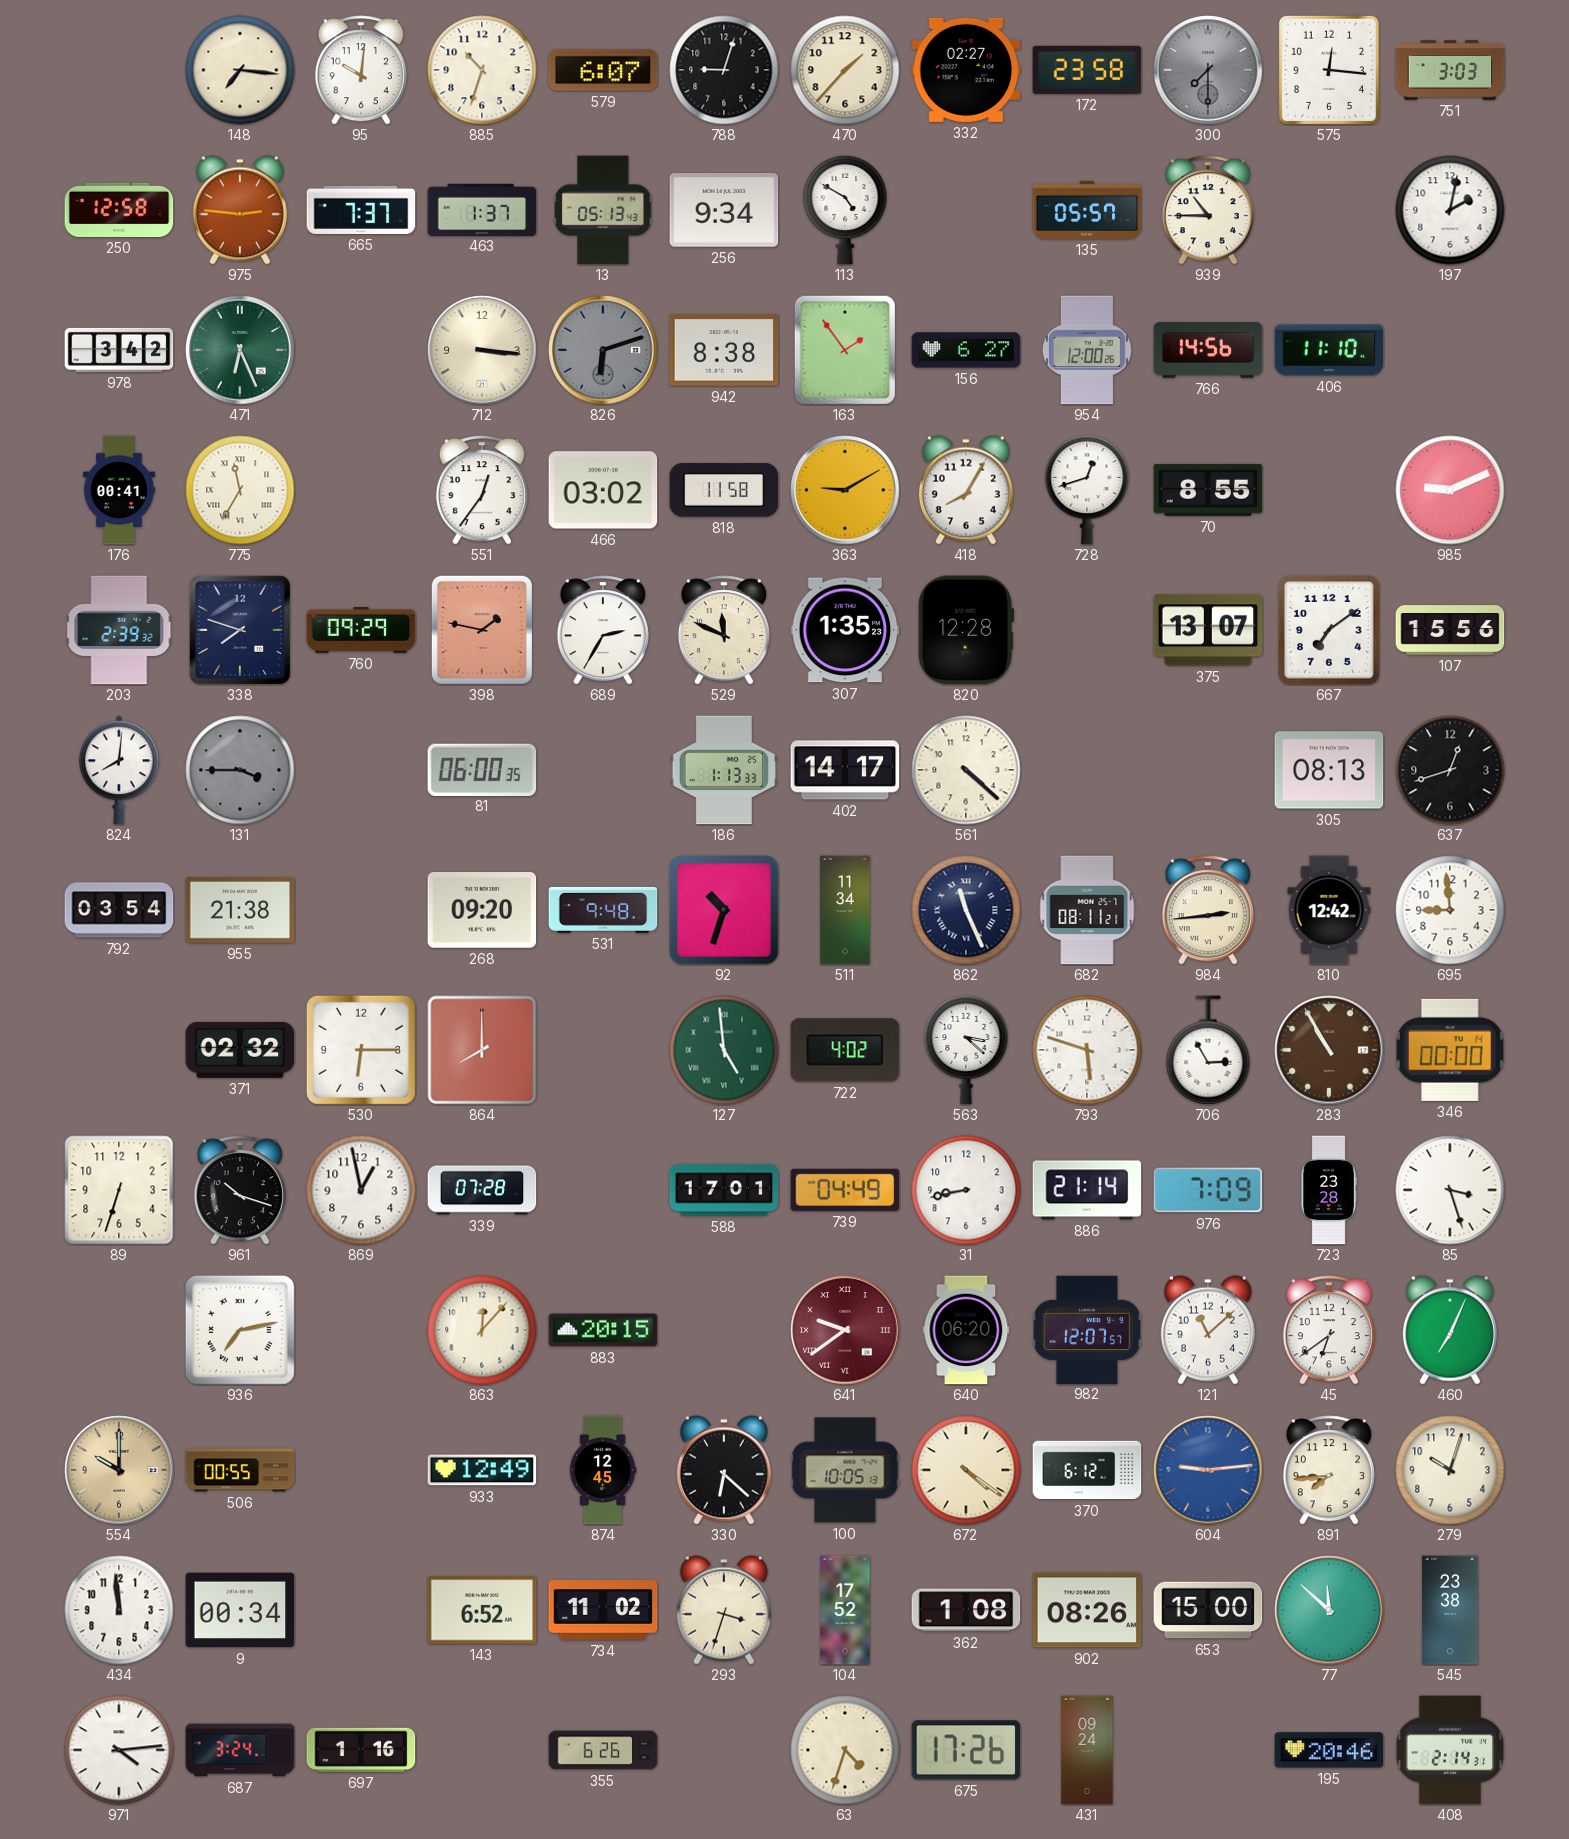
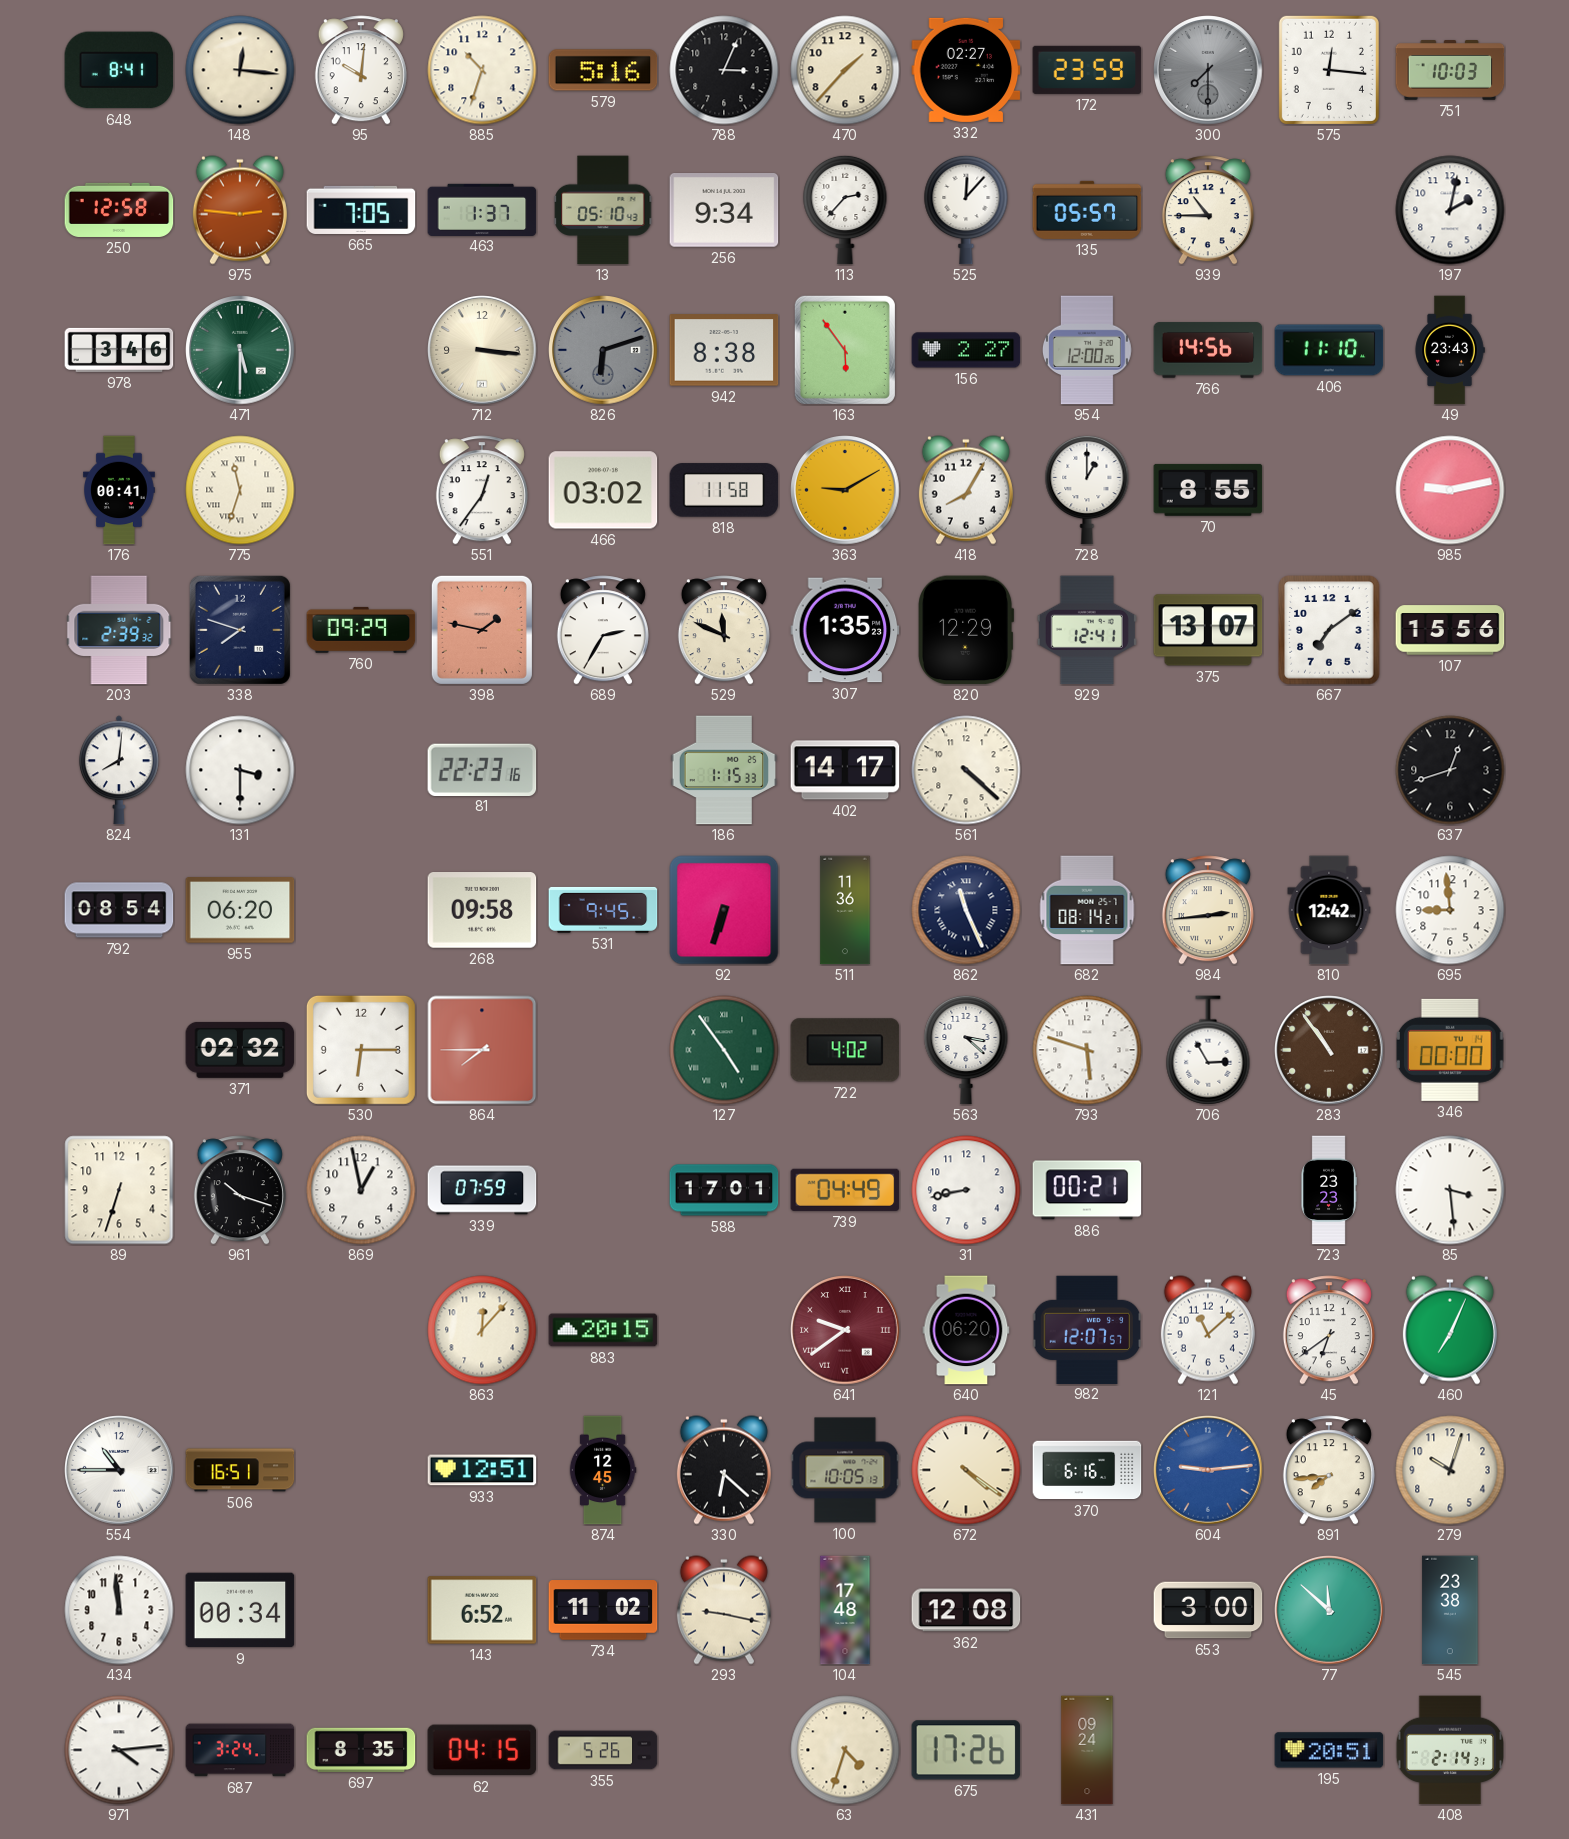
648: none -> 8:41 (119, 70)
148: 7:16 -> 12:16 (240, 70)
579: 6:07 -> 5:16 (603, 70)
788: 9:03 -> 3:04 (724, 70)
172: 23:58 -> 23:59 (1087, 70)
751: 3:03 -> 10:03 (1450, 70)
665: 7:37 -> 7:05 (361, 210)
13: 05:13 -> 05:10 (603, 210)
113: 4:50 -> 2:37 (845, 210)
525: none -> 12:07 (966, 210)
978: 3:42 -> 3:46 (119, 350)
471: 6:26 -> 5:30 (240, 350)
163: 1:54 -> 5:54 (845, 350)
156: 6:27 -> 2:27 (966, 350)
49: none -> 23:43 (1450, 350)
775: 11:35 -> 11:33 (240, 490)
728: 12:42 -> 1:00 (1087, 490)
985: 9:11 -> 9:13 (1450, 490)
820: 12:28 -> 12:29 (965, 630)
929: none -> 12:41 (1087, 630)
131: 3:45 -> 3:30 (240, 770)
131 dial: grey -> white (240, 770)
81: 06:00 -> 22:23 (482, 769)
186: 1:13 -> 1:15 (724, 770)
305: 08:13 -> none (1329, 770)
792: 03:54 -> 08:54 (119, 910)
955: 21:38 -> 06:20 (240, 910)
268: 09:20 -> 09:58 (482, 911)
531: 9:48 -> 9:45 (603, 910)
92: 10:33 -> 6:33 (724, 910)
511: 11:34 -> 11:36 (845, 910)
682: 08:11 -> 08:14 (1087, 910)
864: 8:00 -> 7:45 (482, 1050)
127: 4:59 -> 4:54 (724, 1050)
283: 10:55 -> 10:54 (1329, 1050)
339: 07:28 -> 07:59 (482, 1190)
886: 21:14 -> 00:21 (1087, 1190)
976: 7:09 -> none (1208, 1190)
723: 23:28 -> 23:23 (1329, 1190)
85: 3:27 -> 3:29 (1450, 1190)
936: 7:13 -> none (240, 1330)
554: 10:00 -> 10:45 (119, 1470)
554 dial: champagne -> white (119, 1470)
506: 00:55 -> 16:51 (240, 1470)
933: 12:49 -> 12:51 (482, 1470)
370: 6:12 -> 6:16 (1087, 1470)
293: 3:33 -> 9:17 (724, 1610)
104: 17:52 -> 17:48 (845, 1610)
362: 1:08 -> 12:08 (966, 1610)
902: 08:26 -> none (1087, 1610)
653: 15:00 -> 3:00 (1208, 1610)
697: 1:16 -> 8:35 (361, 1750)
62: none -> 04:15 (482, 1750)
355: 6:26 -> 5:26 (603, 1750)
195: 20:46 -> 20:51 (1329, 1750)
